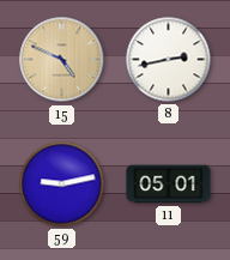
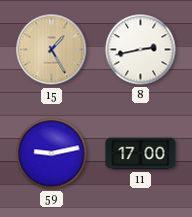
15: 4:49 -> 1:25 (52, 50)
11: 05:01 -> 17:00 (141, 154)
